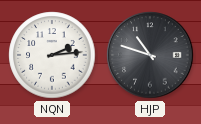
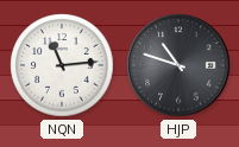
NQN: 2:14 -> 11:14 (62, 65)
